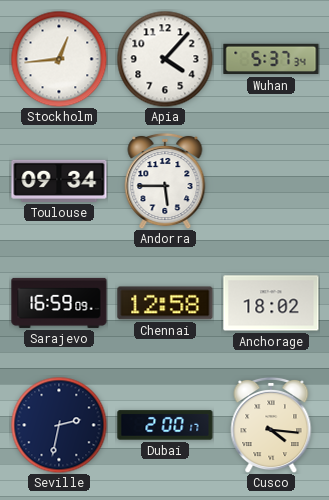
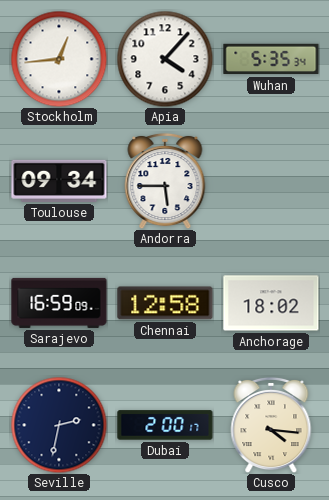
Wuhan: 5:37 -> 5:35 (271, 59)
